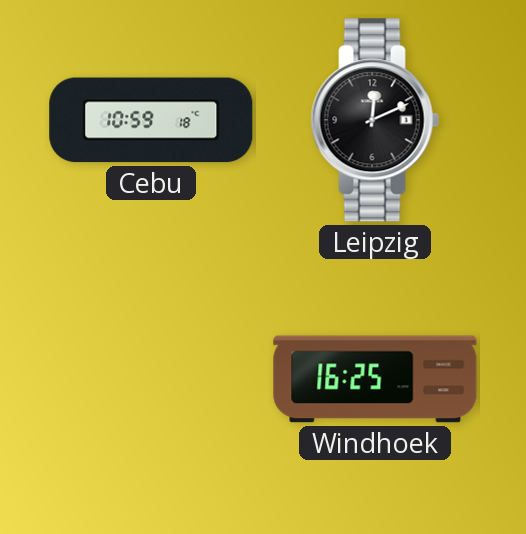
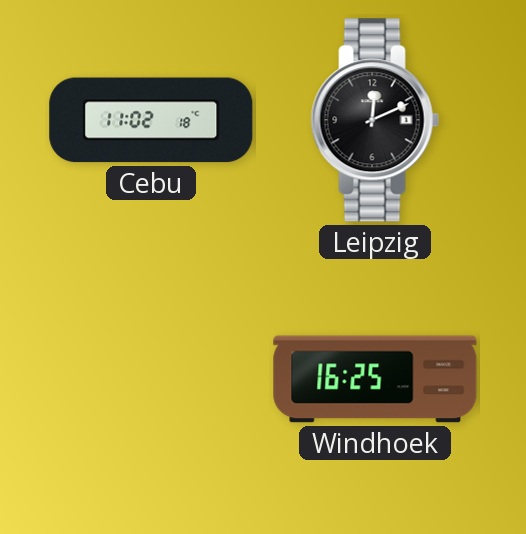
Cebu: 10:59 -> 11:02 (151, 120)
